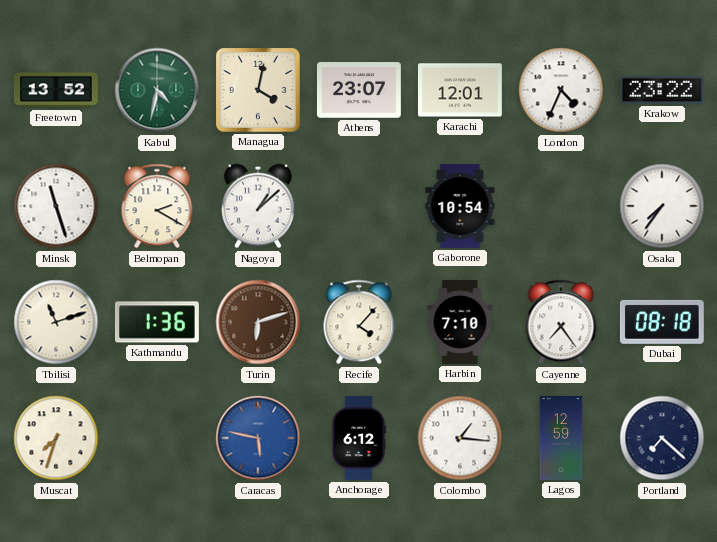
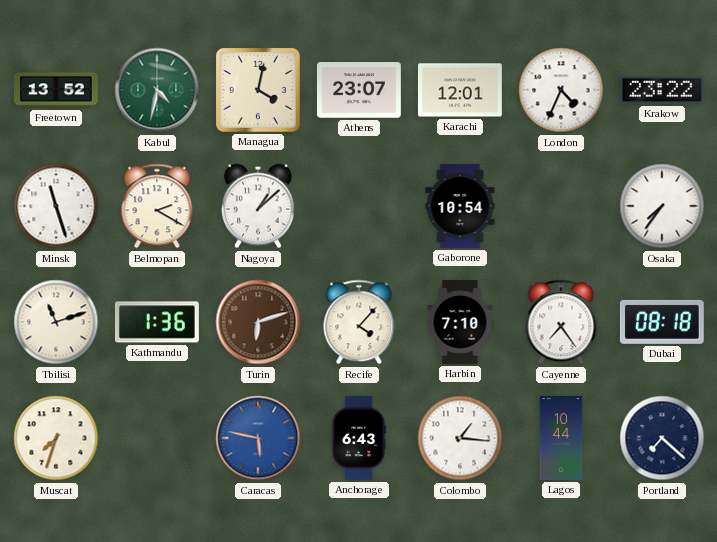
Anchorage: 6:12 -> 6:43 (359, 439)
Lagos: 12:59 -> 10:44 (561, 439)
